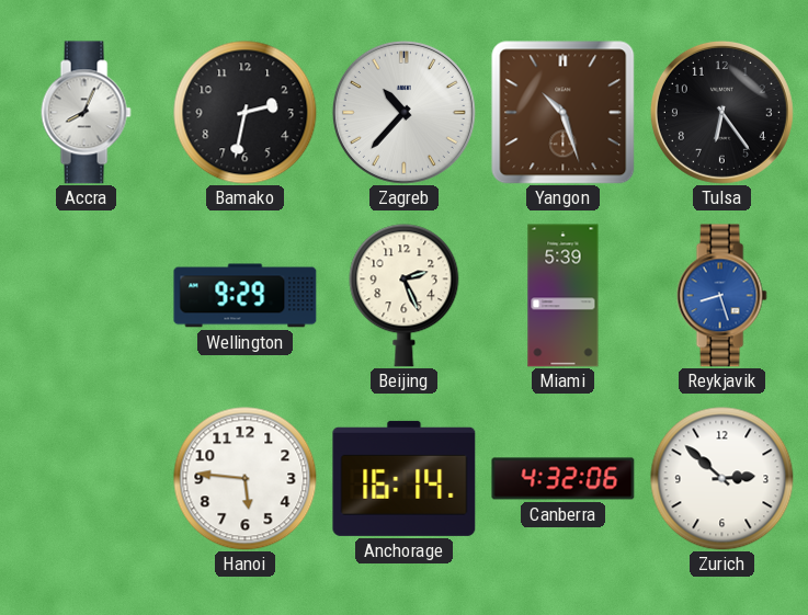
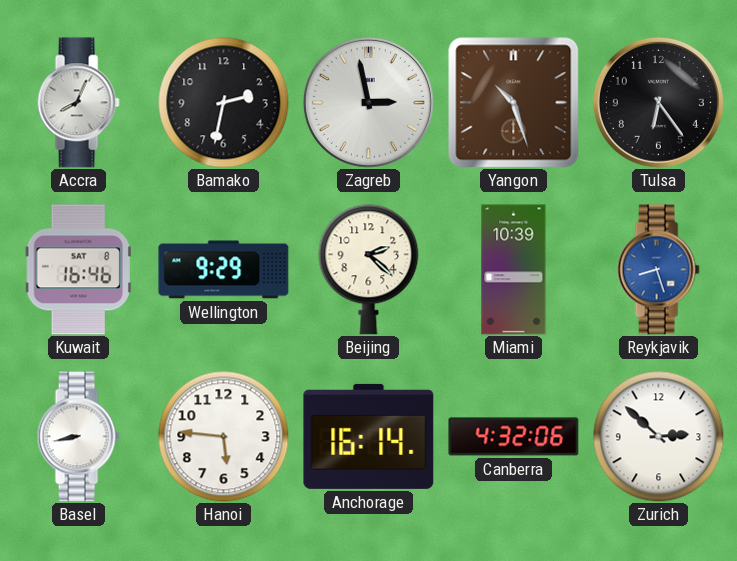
Zagreb: 10:37 -> 2:58 (368, 102)
Kuwait: none -> 16:46 (78, 270)
Beijing: 2:26 -> 2:22 (369, 270)
Miami: 5:39 -> 10:39 (514, 270)
Basel: none -> 8:43 (78, 437)
